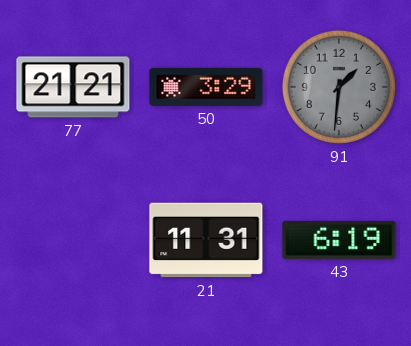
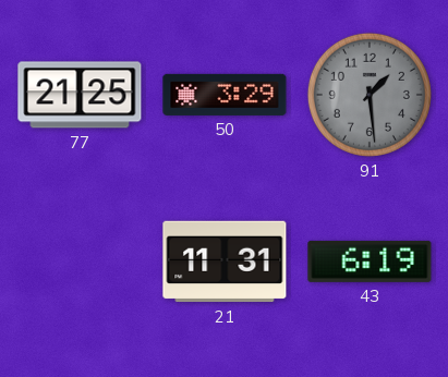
77: 21:21 -> 21:25 (80, 95)
91: 1:31 -> 1:29 (370, 95)
